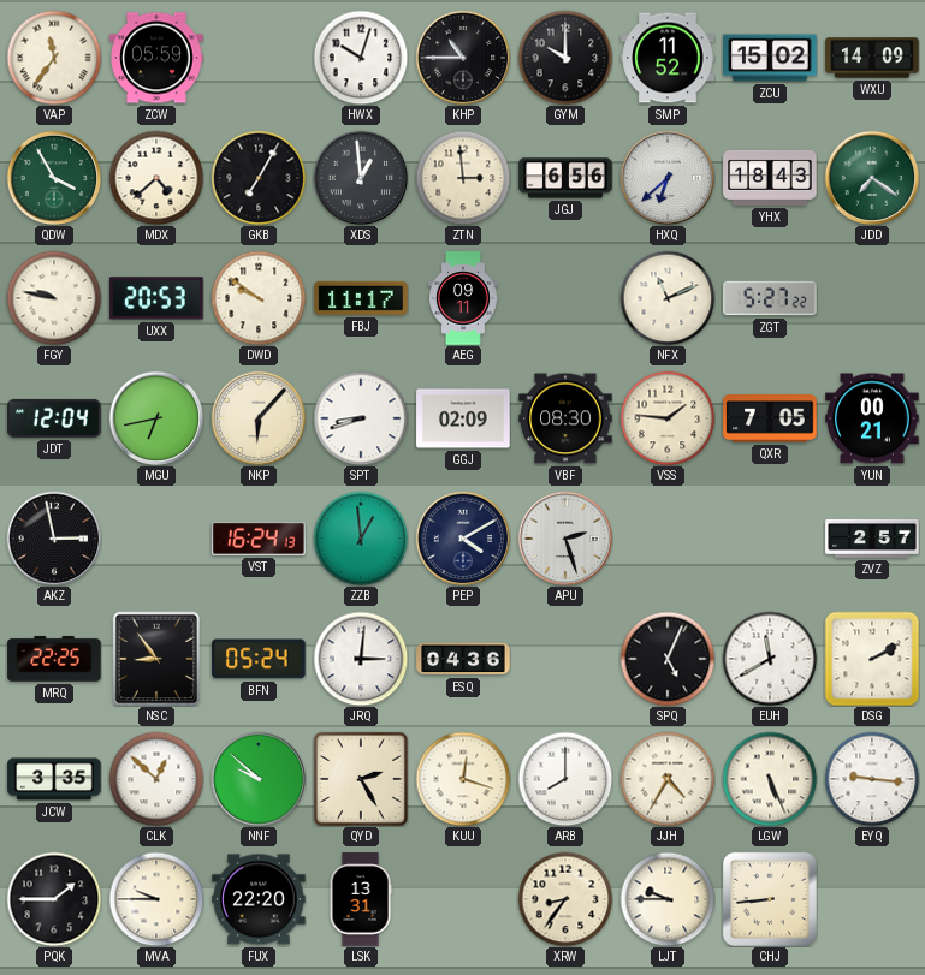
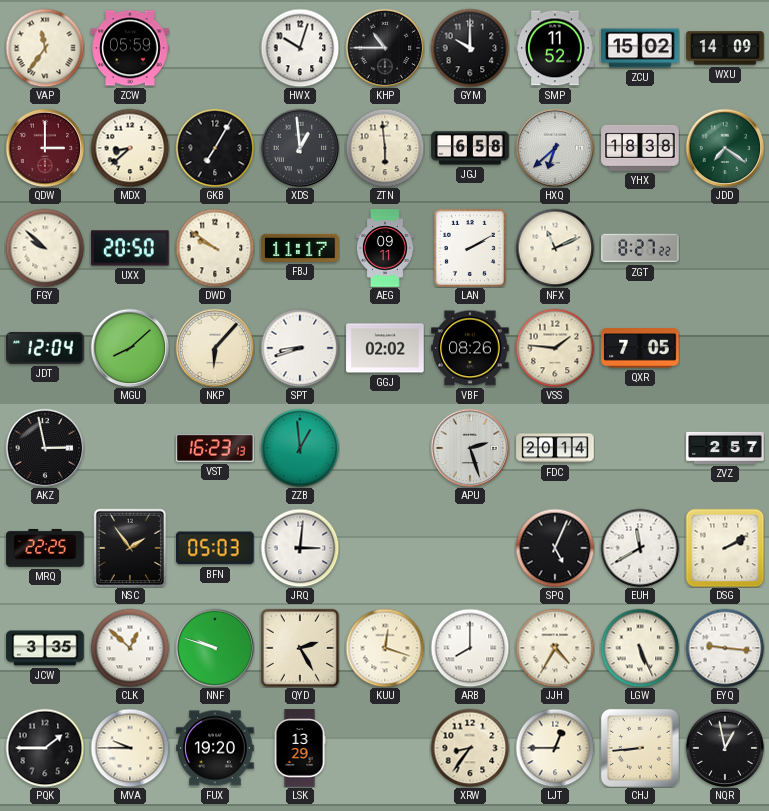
QDW: 3:55 -> 3:00 (45, 148)
QDW dial: green -> burgundy (45, 148)
MDX: 4:38 -> 8:38 (130, 148)
ZTN: 2:59 -> 5:59 (385, 148)
JGJ: 6:56 -> 6:58 (470, 148)
YHX: 18:43 -> 18:38 (640, 148)
FGY: 9:47 -> 9:52 (45, 248)
UXX: 20:53 -> 20:50 (130, 248)
LAN: none -> 2:10 (470, 248)
ZGT: 5:27 -> 8:27 (640, 248)
MGU: 6:43 -> 8:08 (130, 348)
GGJ: 02:09 -> 02:02 (385, 348)
VBF: 08:30 -> 08:26 (470, 348)
YUN: 00:21 -> none (872, 418)
VST: 16:24 -> 16:23 (215, 448)
PEP: 4:10 -> none (463, 539)
FDC: none -> 20:14 (555, 448)
NSC: 8:54 -> 1:54 (130, 548)
BFN: 05:24 -> 05:03 (215, 548)
ESQ: 04:36 -> none (463, 659)
NNF: 9:52 -> 9:48 (215, 648)
FUX: 22:20 -> 19:20 (215, 748)
LSK: 13:31 -> 13:29 (300, 748)
LJT: 9:45 -> 12:45 (555, 748)
NQR: none -> 12:58 (725, 748)
